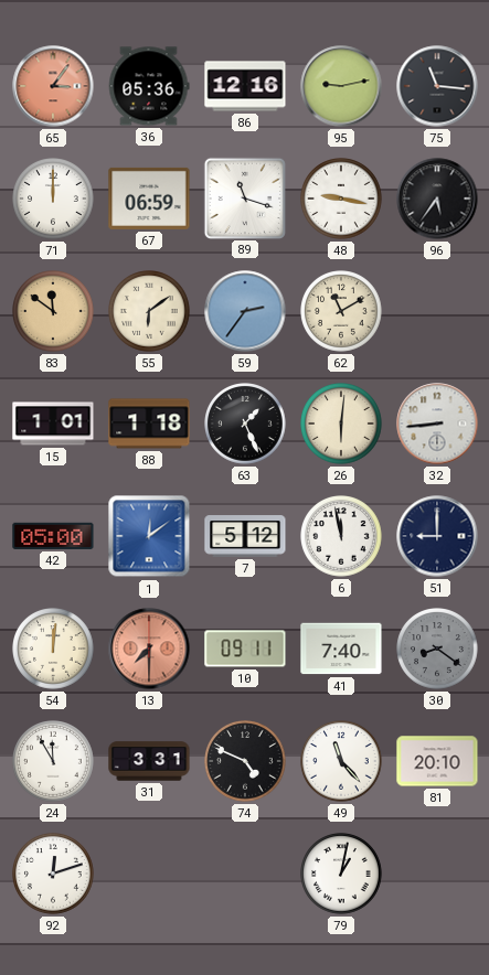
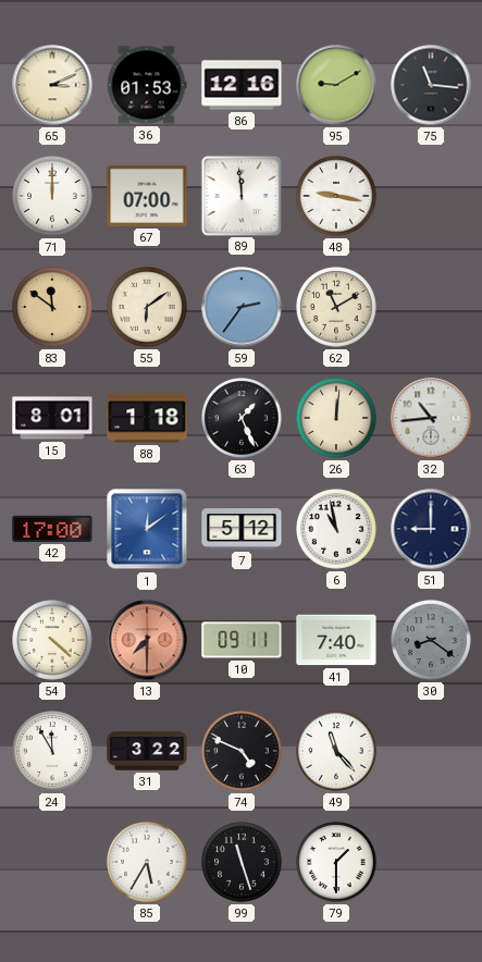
65: 3:06 -> 3:11 (52, 85)
65 dial: salmon -> cream (52, 85)
36: 05:36 -> 01:53 (147, 85)
95: 9:13 -> 9:10 (336, 85)
67: 06:59 -> 07:00 (147, 196)
89: 11:18 -> 11:59 (240, 195)
96: 5:36 -> none (437, 199)
15: 1:01 -> 8:01 (52, 418)
26: 6:01 -> 12:01 (336, 418)
32: 8:44 -> 10:44 (431, 418)
42: 05:00 -> 17:00 (52, 529)
6: 11:58 -> 10:58 (336, 529)
54: 12:01 -> 4:22 (52, 640)
31: 3:31 -> 3:22 (147, 751)
81: 20:10 -> none (437, 761)
92: 12:12 -> none (53, 874)
85: none -> 5:35 (147, 862)
99: none -> 11:27 (242, 862)
79: 1:02 -> 1:30 (336, 862)
